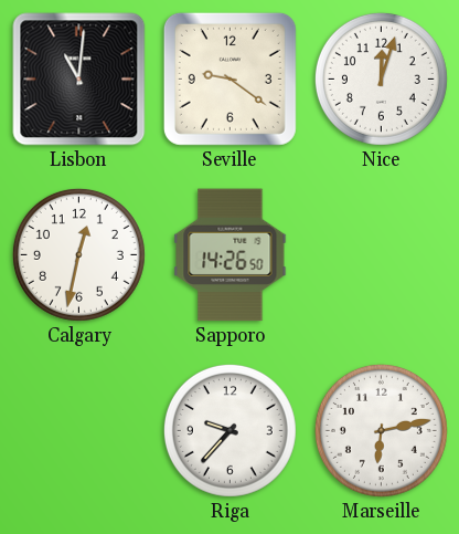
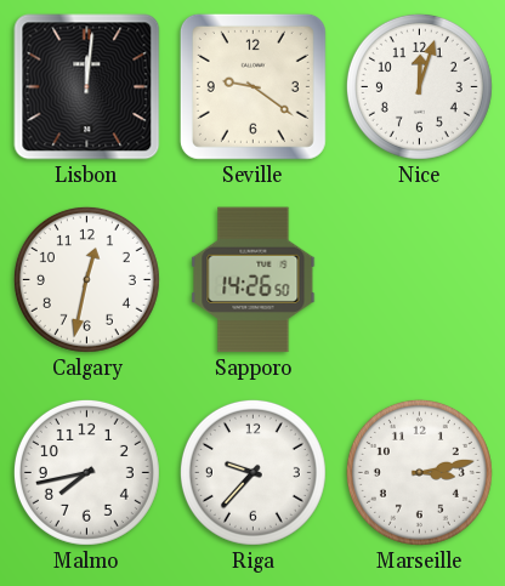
Lisbon: 11:01 -> 12:01 (87, 87)
Malmo: none -> 7:43 (86, 472)
Marseille: 6:13 -> 3:13 (419, 472)
